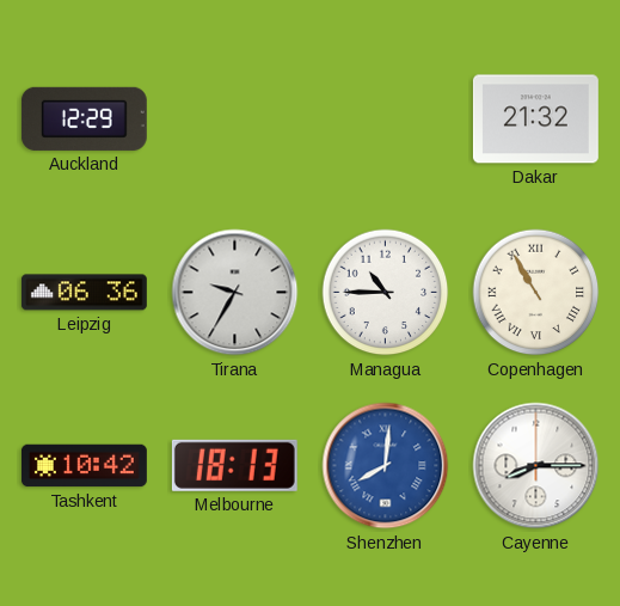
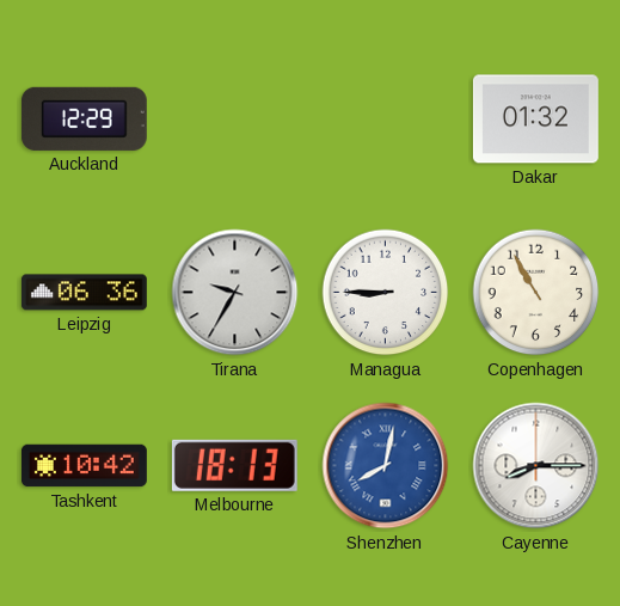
Dakar: 21:32 -> 01:32 (535, 120)
Managua: 10:45 -> 8:45 (386, 293)
Copenhagen numerals: Roman -> Arabic (536, 293)
Shenzhen: 8:01 -> 8:02 (386, 466)
